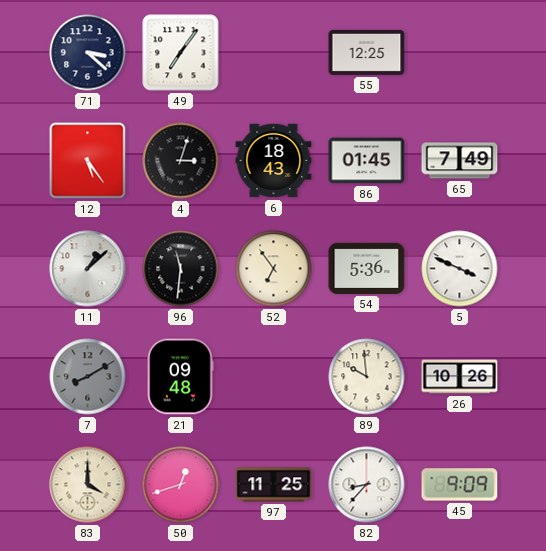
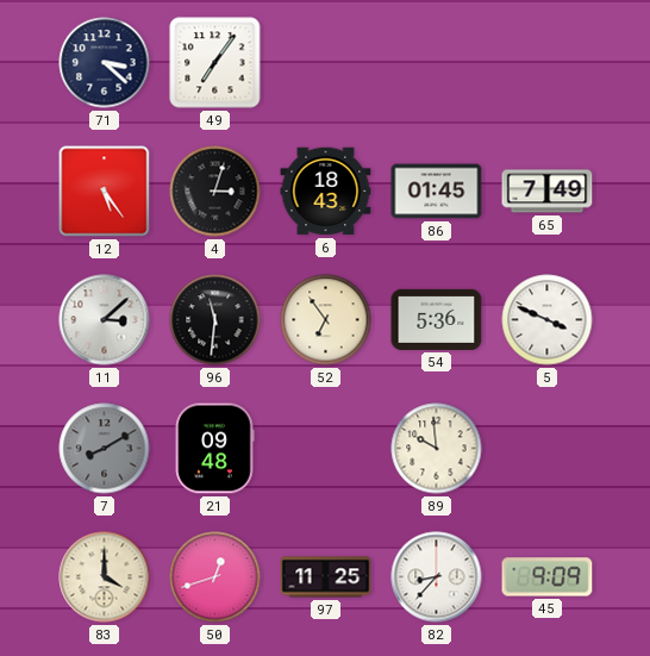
55: 12:25 -> none (367, 52)
11: 1:08 -> 3:08 (105, 320)
26: 10:26 -> none (460, 377)
